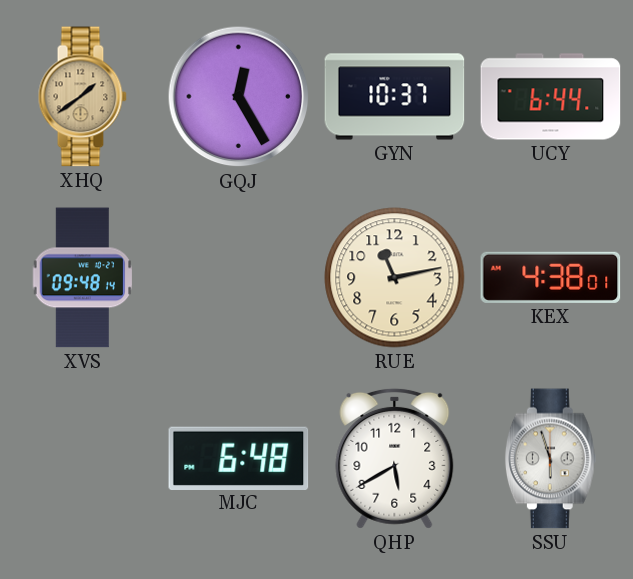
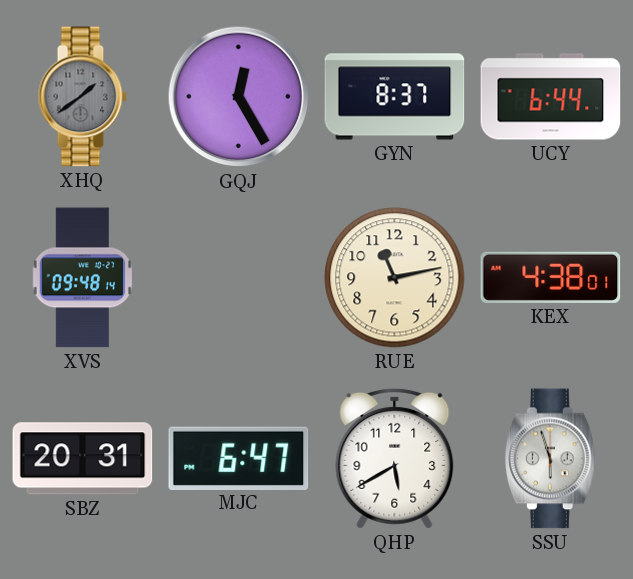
XHQ dial: champagne -> grey (82, 97)
GYN: 10:37 -> 8:37 (395, 97)
SBZ: none -> 20:31 (83, 459)
MJC: 6:48 -> 6:47 (239, 458)
